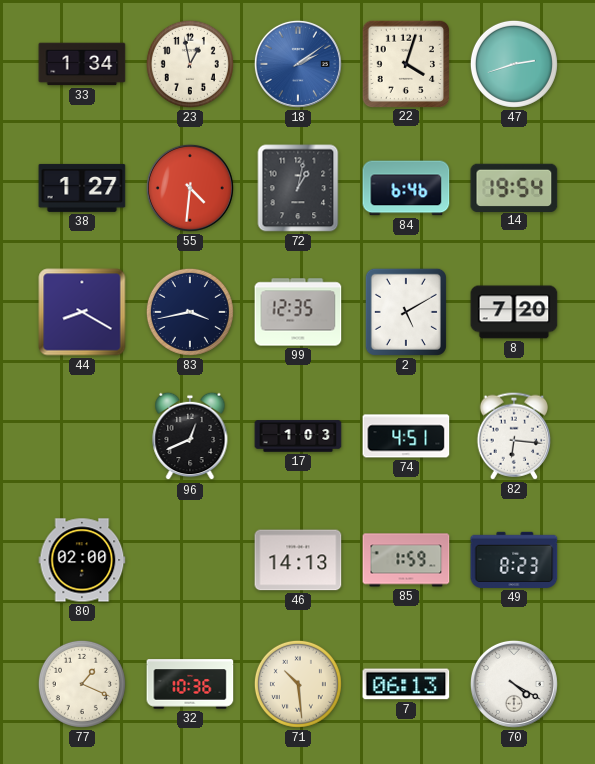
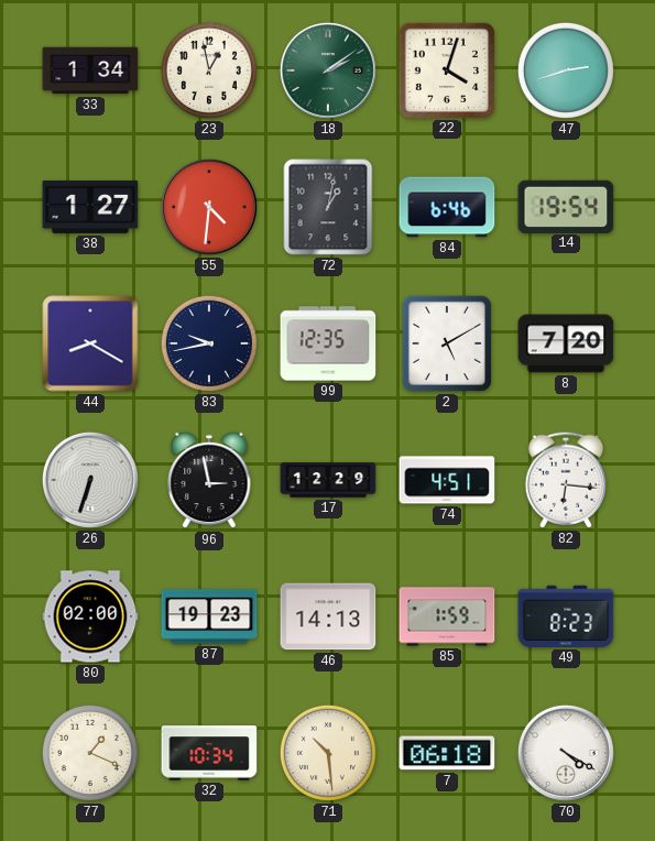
18 dial: blue -> green (328, 70)
83: 3:43 -> 9:43 (209, 343)
26: none -> 6:33 (90, 480)
96: 12:41 -> 2:58 (209, 480)
17: 1:03 -> 12:29 (328, 480)
87: none -> 19:23 (209, 616)
32: 10:36 -> 10:34 (209, 753)
7: 06:13 -> 06:18 (447, 753)
